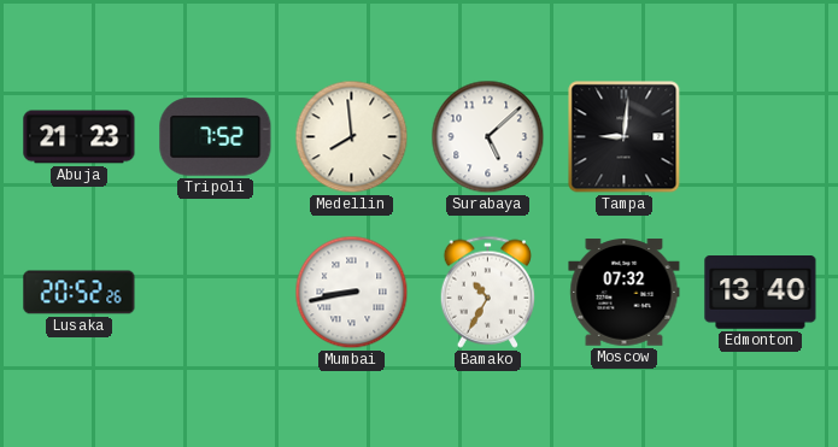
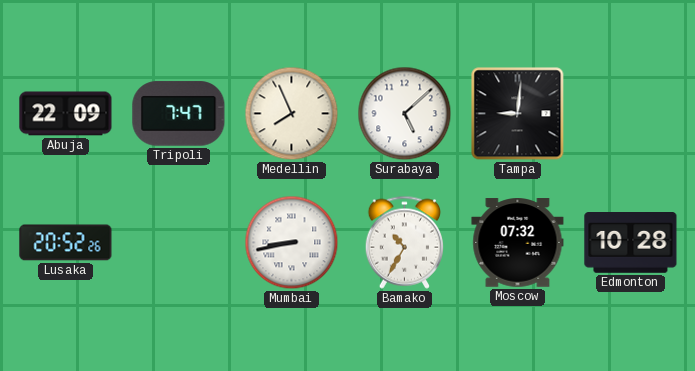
Abuja: 21:23 -> 22:09 (66, 114)
Tripoli: 7:52 -> 7:47 (179, 114)
Medellin: 7:59 -> 7:56 (292, 114)
Edmonton: 13:40 -> 10:28 (631, 243)
